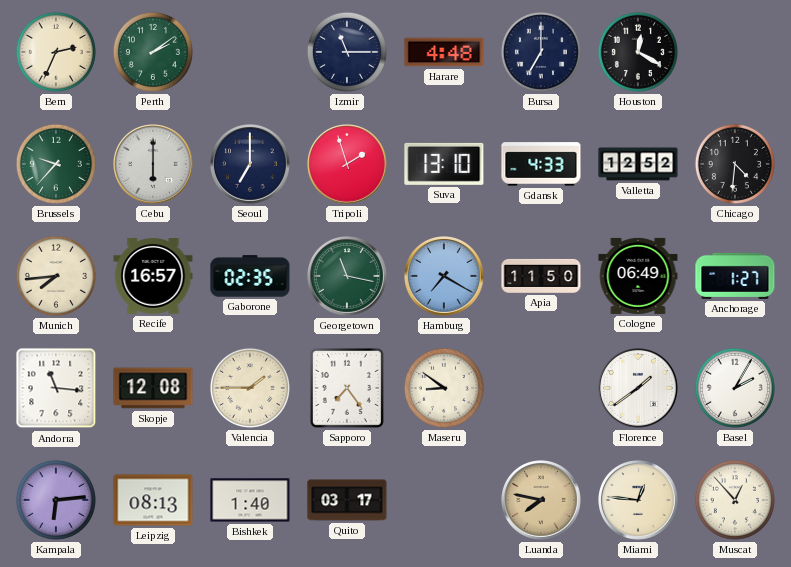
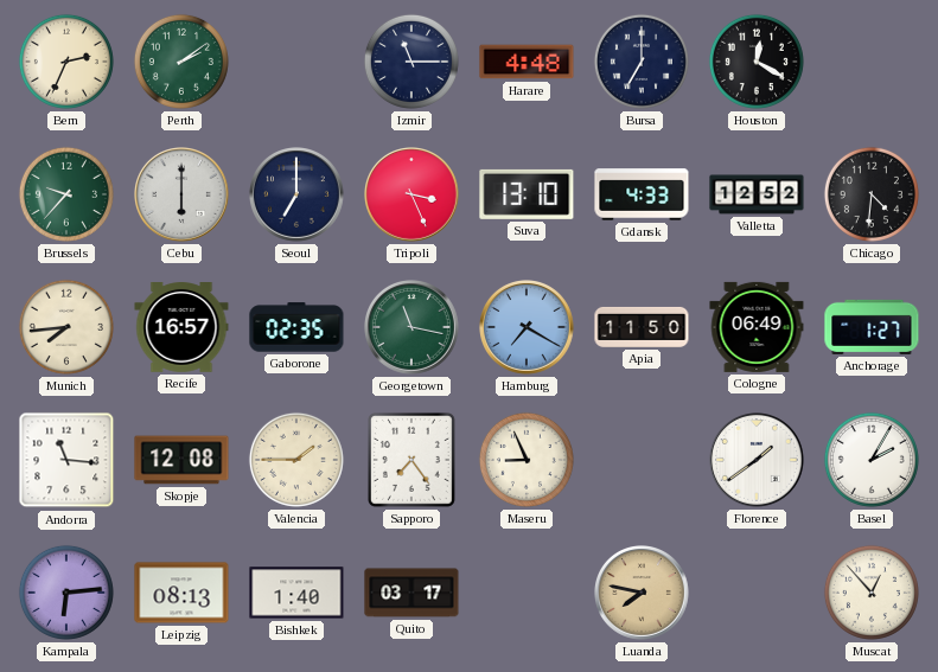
Tripoli: 1:57 -> 3:26 (413, 196)
Maseru: 8:51 -> 8:56 (527, 460)
Miami: 12:46 -> none (639, 501)
